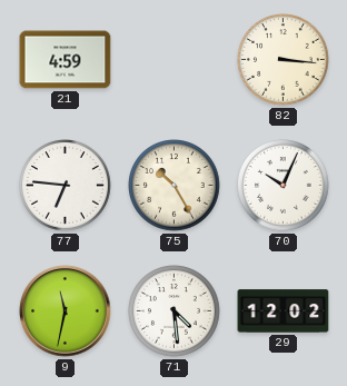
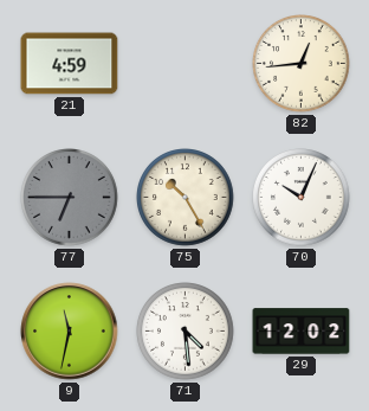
82: 3:16 -> 12:44 (302, 64)
77: 6:46 -> 6:45 (70, 198)
77 dial: white -> grey (70, 198)
